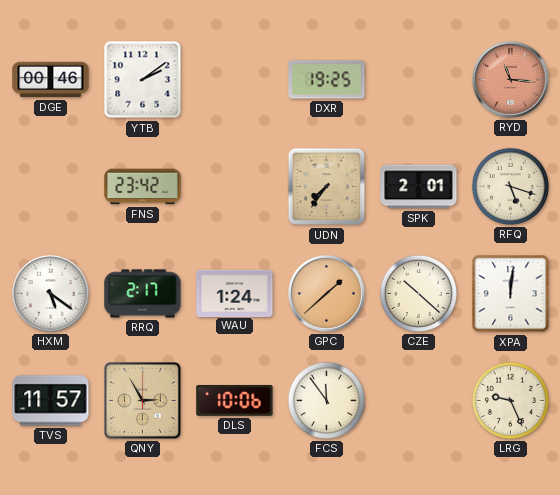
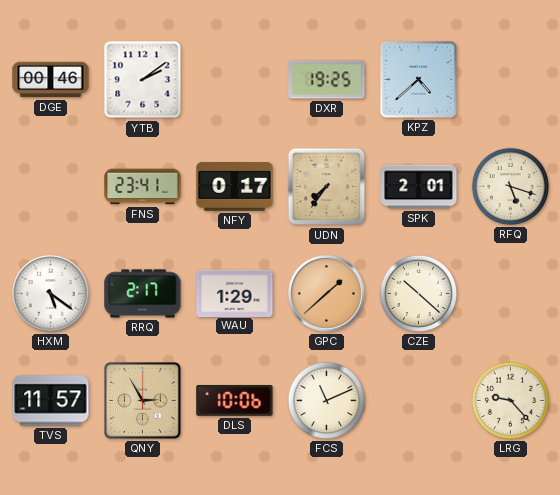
KPZ: none -> 4:38 (419, 80)
RYD: 11:16 -> none (511, 80)
FNS: 23:42 -> 23:41 (143, 187)
NFY: none -> 0:17 (235, 187)
WAU: 1:24 -> 1:29 (235, 293)
XPA: 12:01 -> none (511, 294)
FCS: 11:54 -> 11:11 (326, 400)
LRG: 9:26 -> 9:23 (510, 400)
